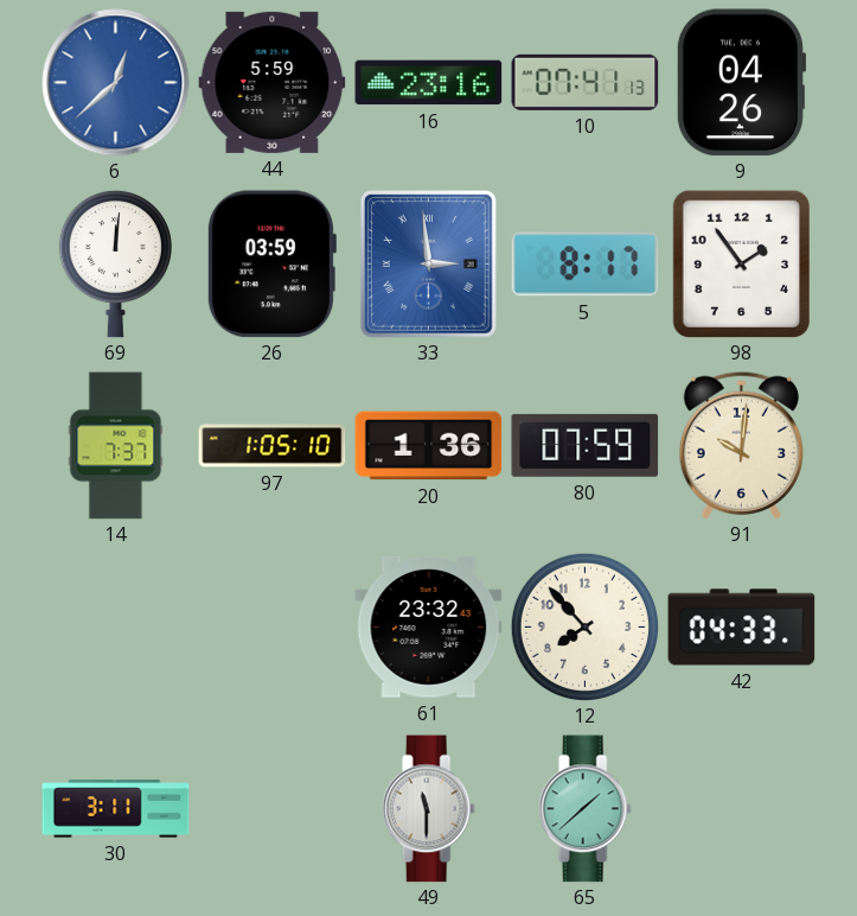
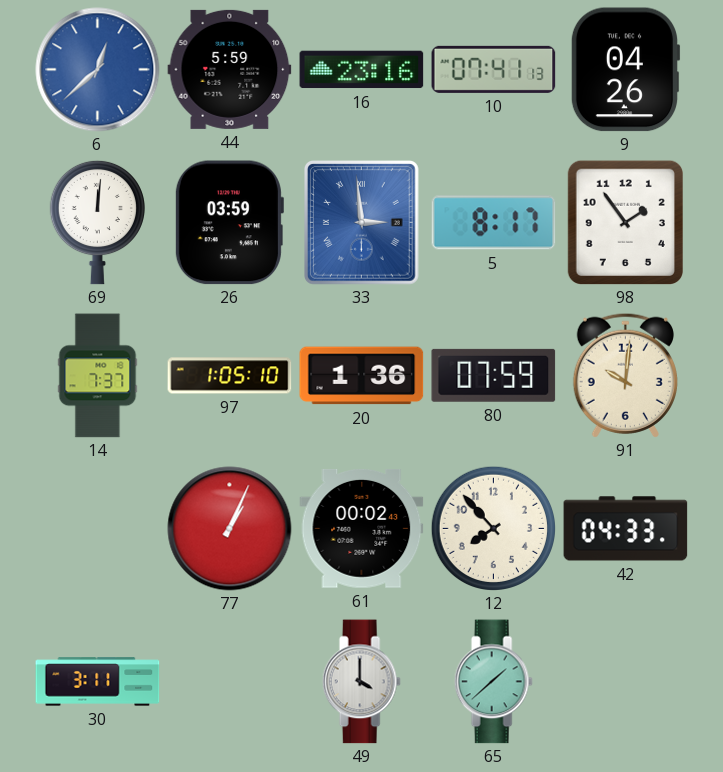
77: none -> 1:04 (230, 529)
61: 23:32 -> 00:02 (362, 528)
49: 11:30 -> 4:00 (361, 682)
